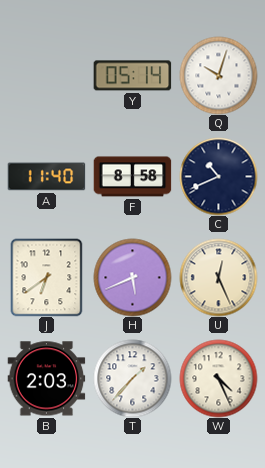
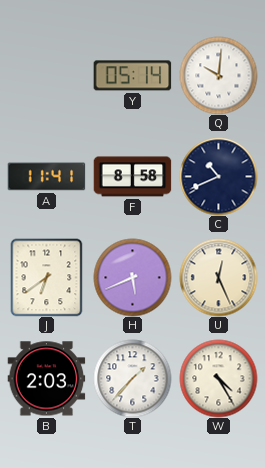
Q: 10:03 -> 10:01 (218, 75)
A: 11:40 -> 11:41 (46, 177)
W: 4:26 -> 4:25 (218, 378)
